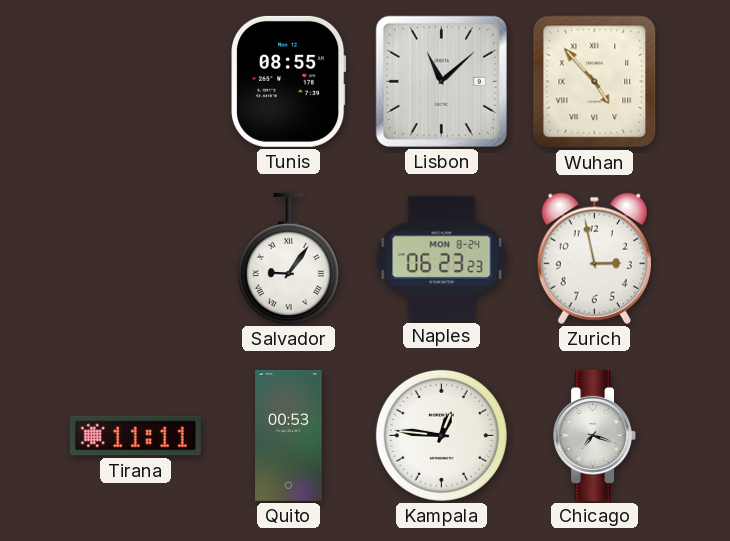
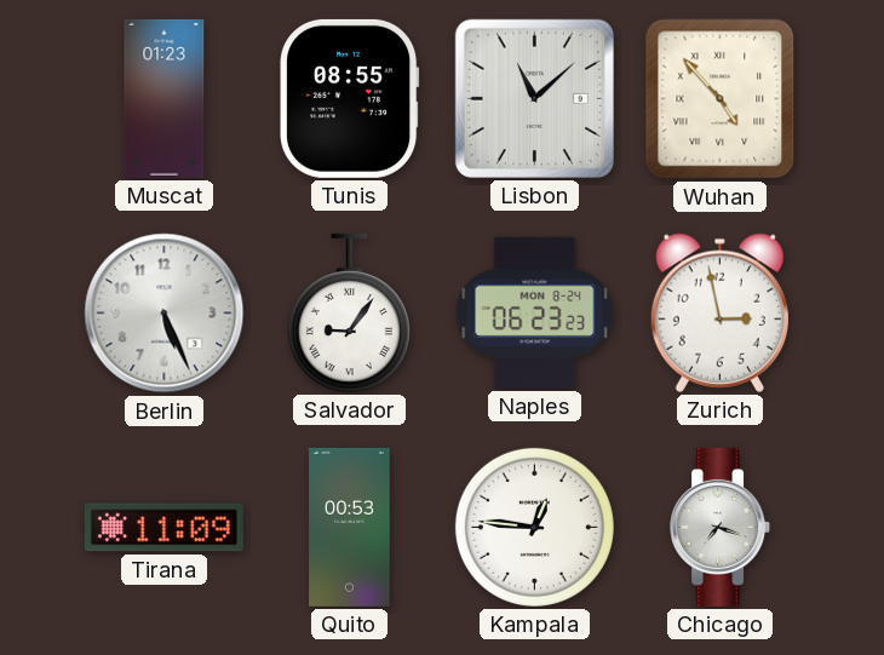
Muscat: none -> 01:23 (165, 98)
Berlin: none -> 5:26 (165, 314)
Tirana: 11:11 -> 11:09 (163, 528)
